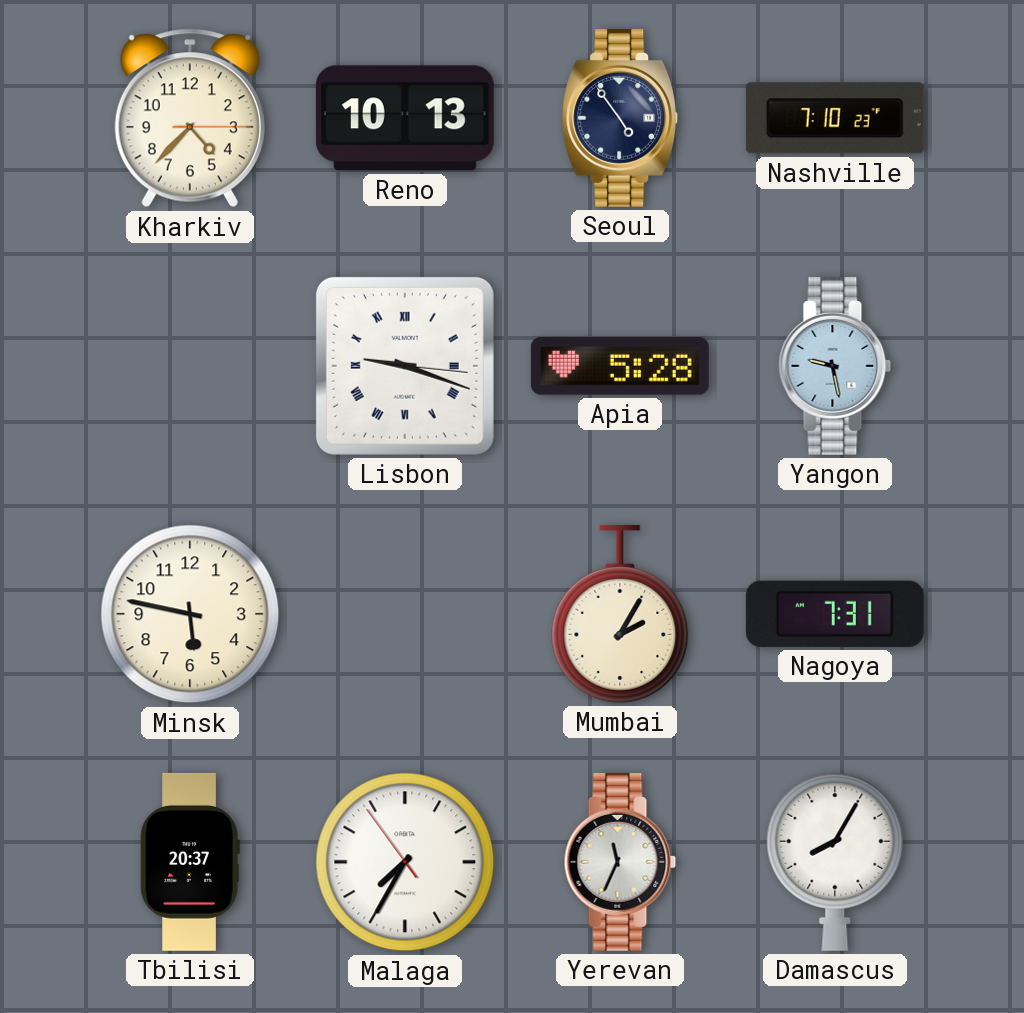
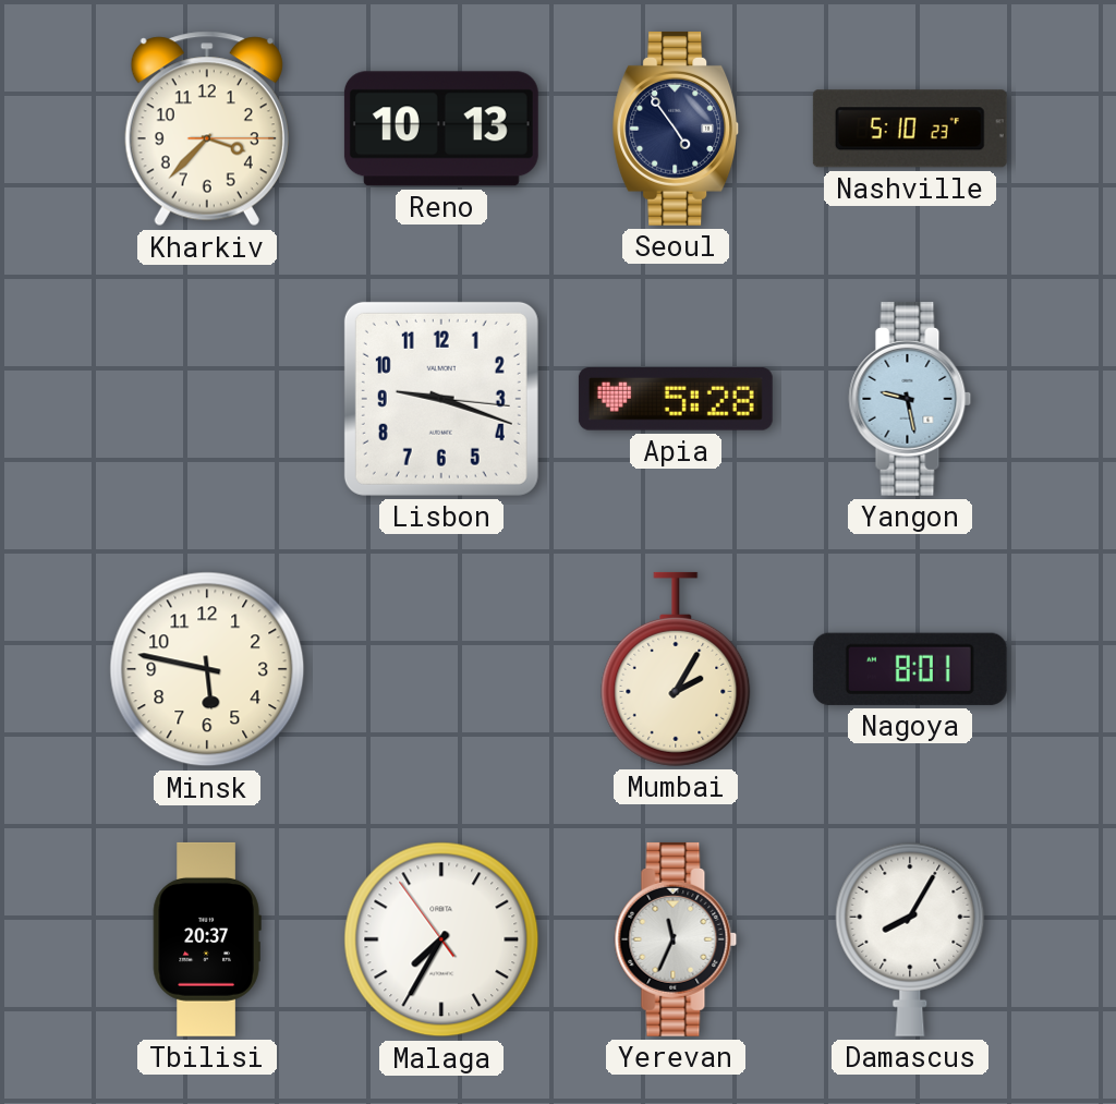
Kharkiv: 4:37 -> 3:37 (207, 129)
Nashville: 7:10 -> 5:10 (910, 129)
Lisbon numerals: Roman -> Arabic (441, 399)
Nagoya: 7:31 -> 8:01 (910, 669)
